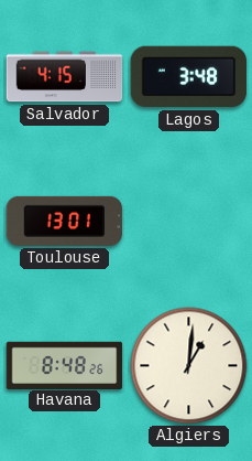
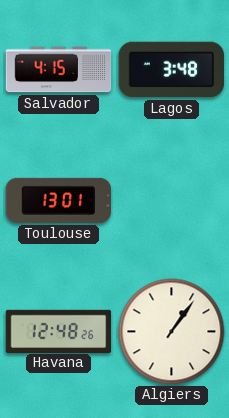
Havana: 8:48 -> 12:48 (59, 331)
Algiers: 1:01 -> 1:06 (172, 332)
